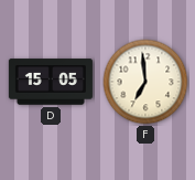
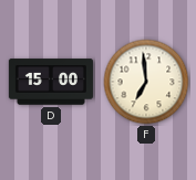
D: 15:05 -> 15:00 (51, 82)
